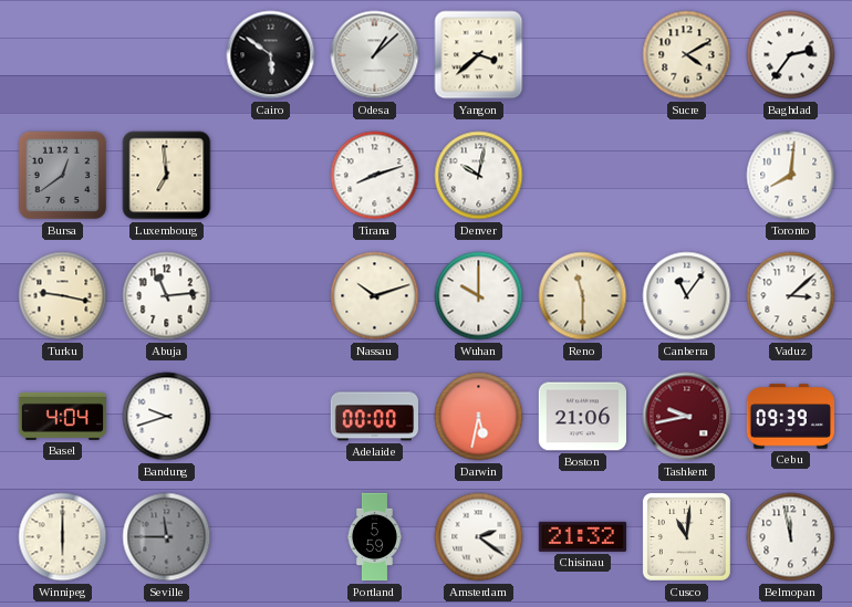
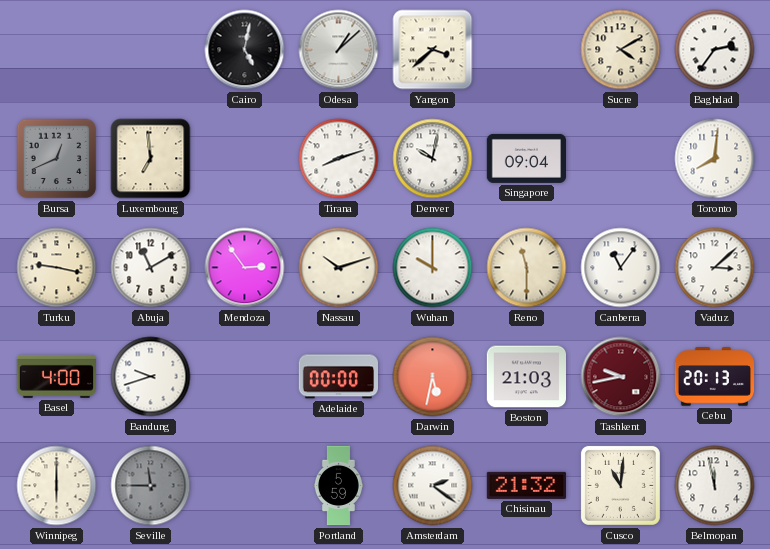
Cairo: 5:51 -> 5:02 (245, 50)
Bursa: 12:39 -> 12:41 (57, 159)
Singapore: none -> 09:04 (526, 158)
Abuja: 11:14 -> 11:10 (151, 268)
Mendoza: none -> 2:54 (245, 268)
Basel: 4:04 -> 4:00 (56, 376)
Boston: 21:06 -> 21:03 (526, 377)
Cebu: 09:39 -> 20:13 (715, 377)
